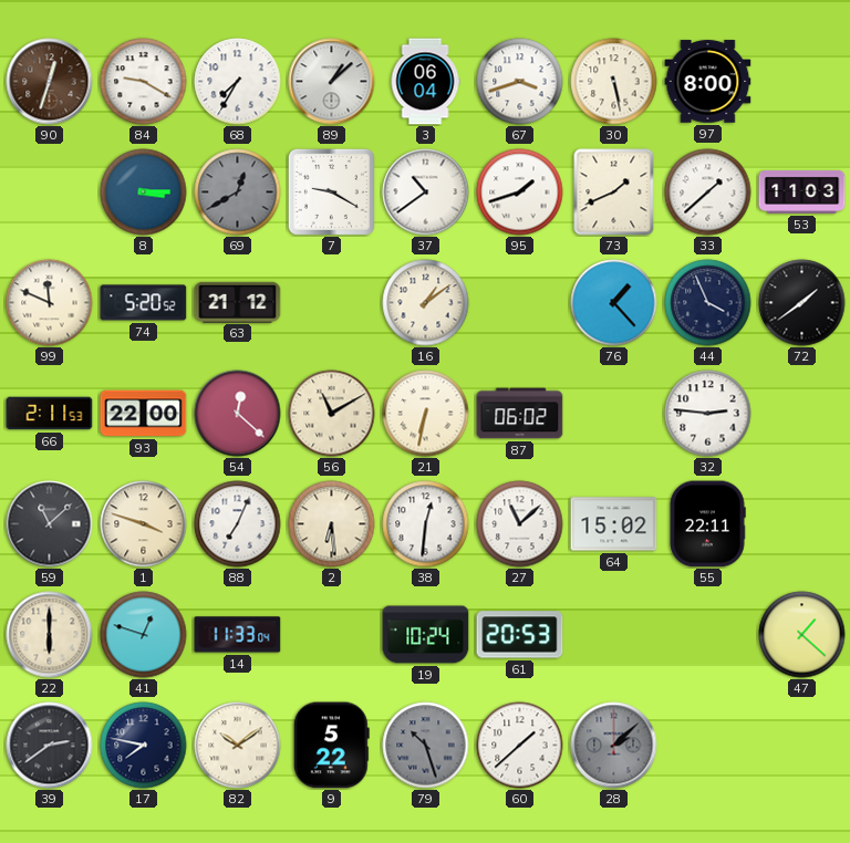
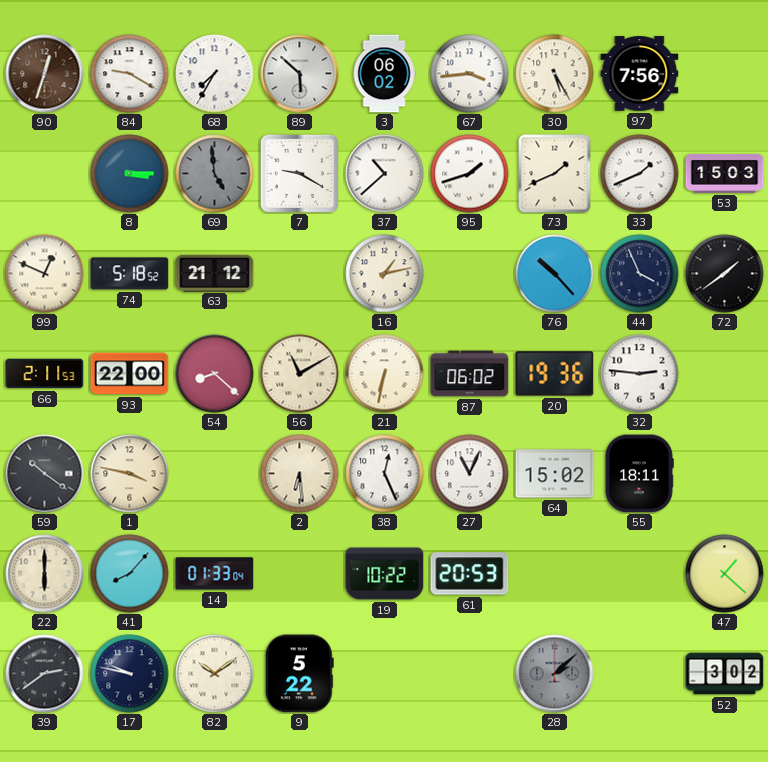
89: 1:08 -> 5:52 (300, 74)
3: 06:04 -> 06:02 (384, 74)
67: 3:42 -> 3:44 (470, 74)
30: 5:28 -> 5:25 (555, 74)
97: 8:00 -> 7:56 (640, 74)
69: 12:40 -> 4:59 (215, 174)
37: 10:39 -> 10:38 (385, 174)
33: 1:38 -> 1:41 (640, 174)
53: 11:03 -> 15:03 (725, 173)
99: 11:49 -> 12:49 (45, 274)
74: 5:20 -> 5:18 (130, 274)
16: 1:09 -> 1:13 (385, 274)
76: 1:23 -> 10:23 (555, 274)
54: 12:22 -> 8:22 (215, 374)
20: none -> 19:36 (555, 374)
59: 11:08 -> 10:21 (45, 474)
1: 3:48 -> 3:47 (130, 474)
88: 7:04 -> none (238, 524)
38: 12:31 -> 12:26 (385, 474)
27: 11:08 -> 11:04 (470, 474)
55: 22:11 -> 18:11 (639, 474)
41: 12:48 -> 8:07 (130, 574)
14: 11:33 -> 01:33 (215, 574)
19: 10:24 -> 10:22 (385, 574)
17: 7:47 -> 9:47 (130, 674)
79: 10:27 -> none (426, 746)
60: 1:38 -> none (520, 746)
52: none -> 3:02 (725, 674)
